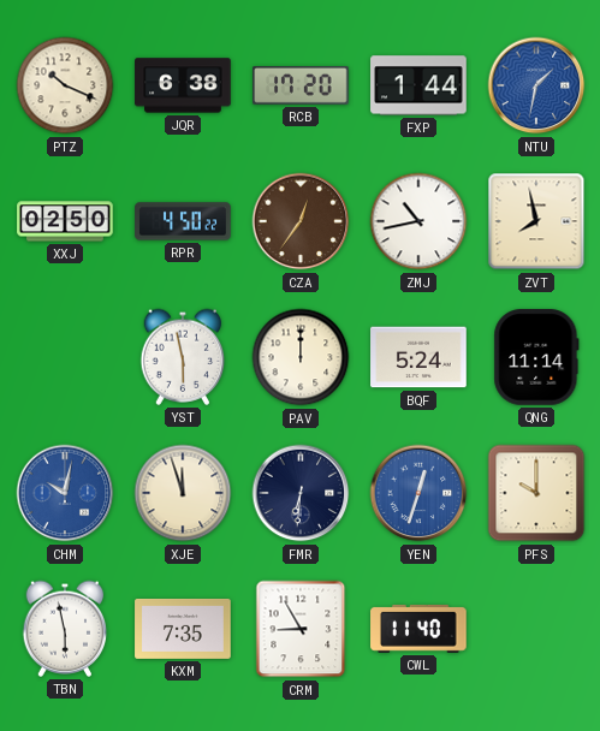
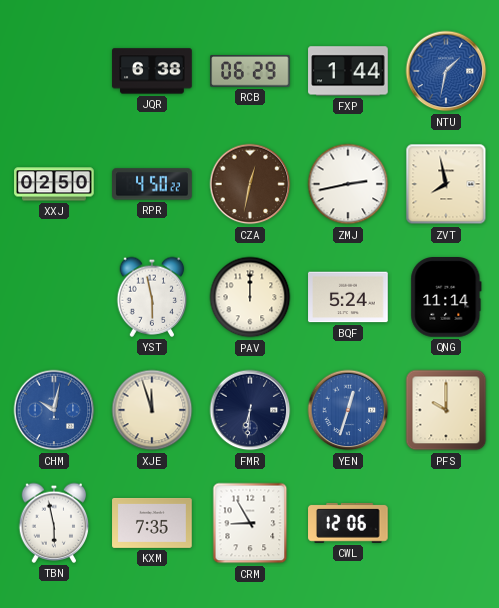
PTZ: 10:19 -> none (65, 85)
RCB: 17:20 -> 06:29 (250, 72)
CZA: 12:36 -> 12:32 (250, 184)
ZMJ: 10:43 -> 2:43 (348, 184)
CWL: 11:40 -> 12:06 (348, 523)
